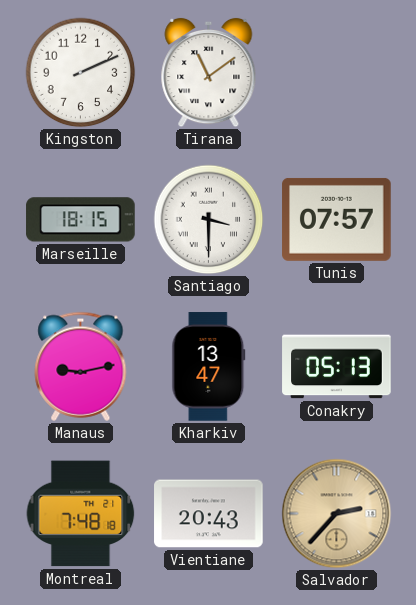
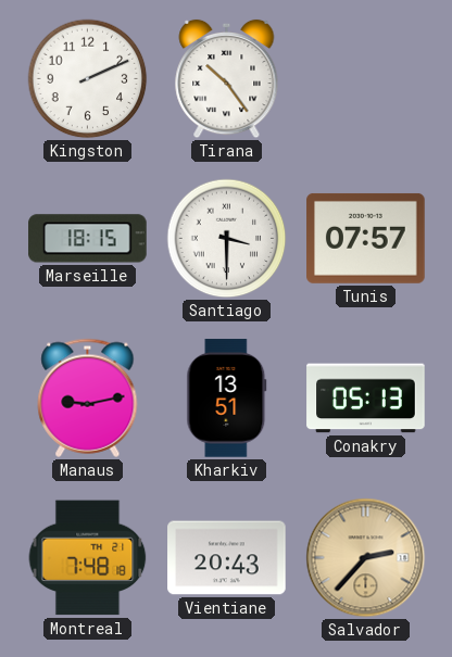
Tirana: 11:09 -> 10:24 (227, 79)
Kharkiv: 13:47 -> 13:51 (227, 399)
